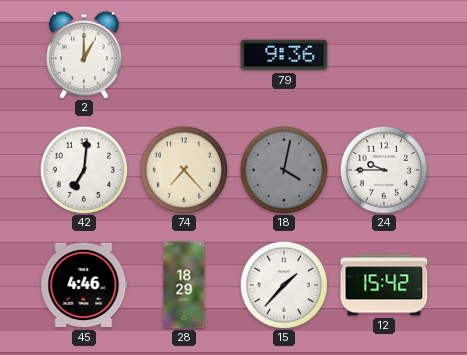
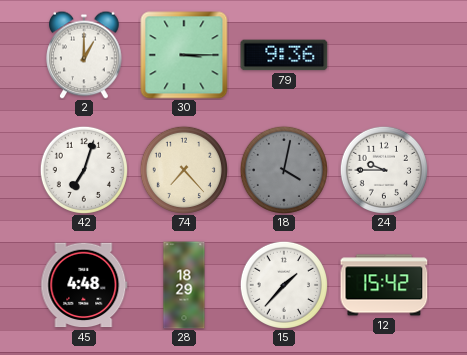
30: none -> 3:15 (184, 55)
42: 7:01 -> 7:03 (84, 170)
45: 4:46 -> 4:48 (84, 285)
